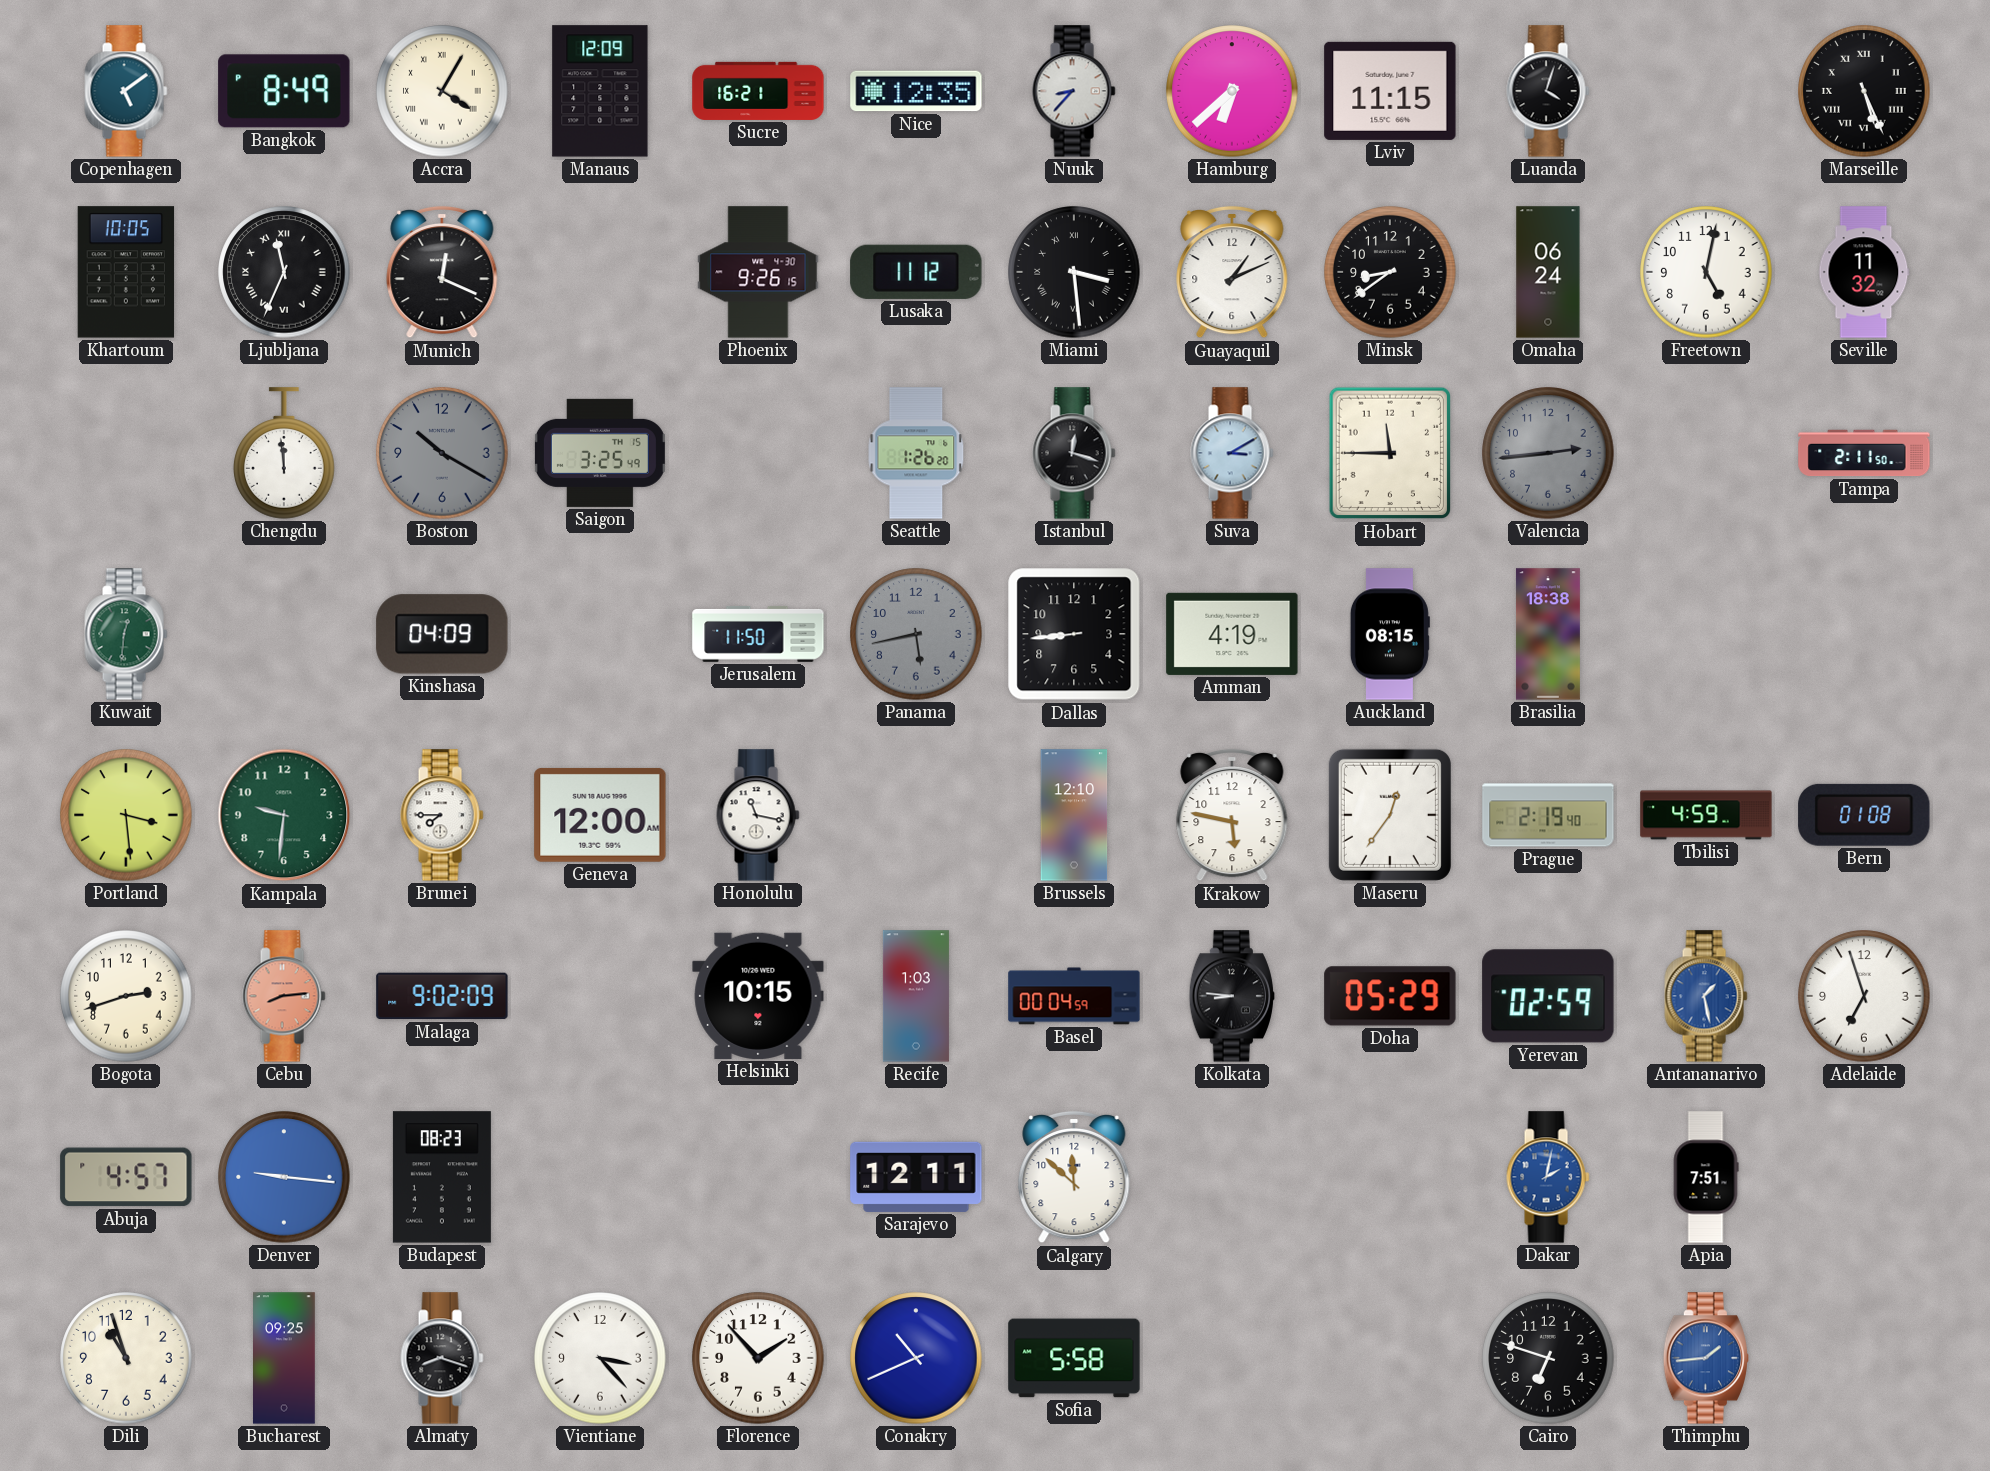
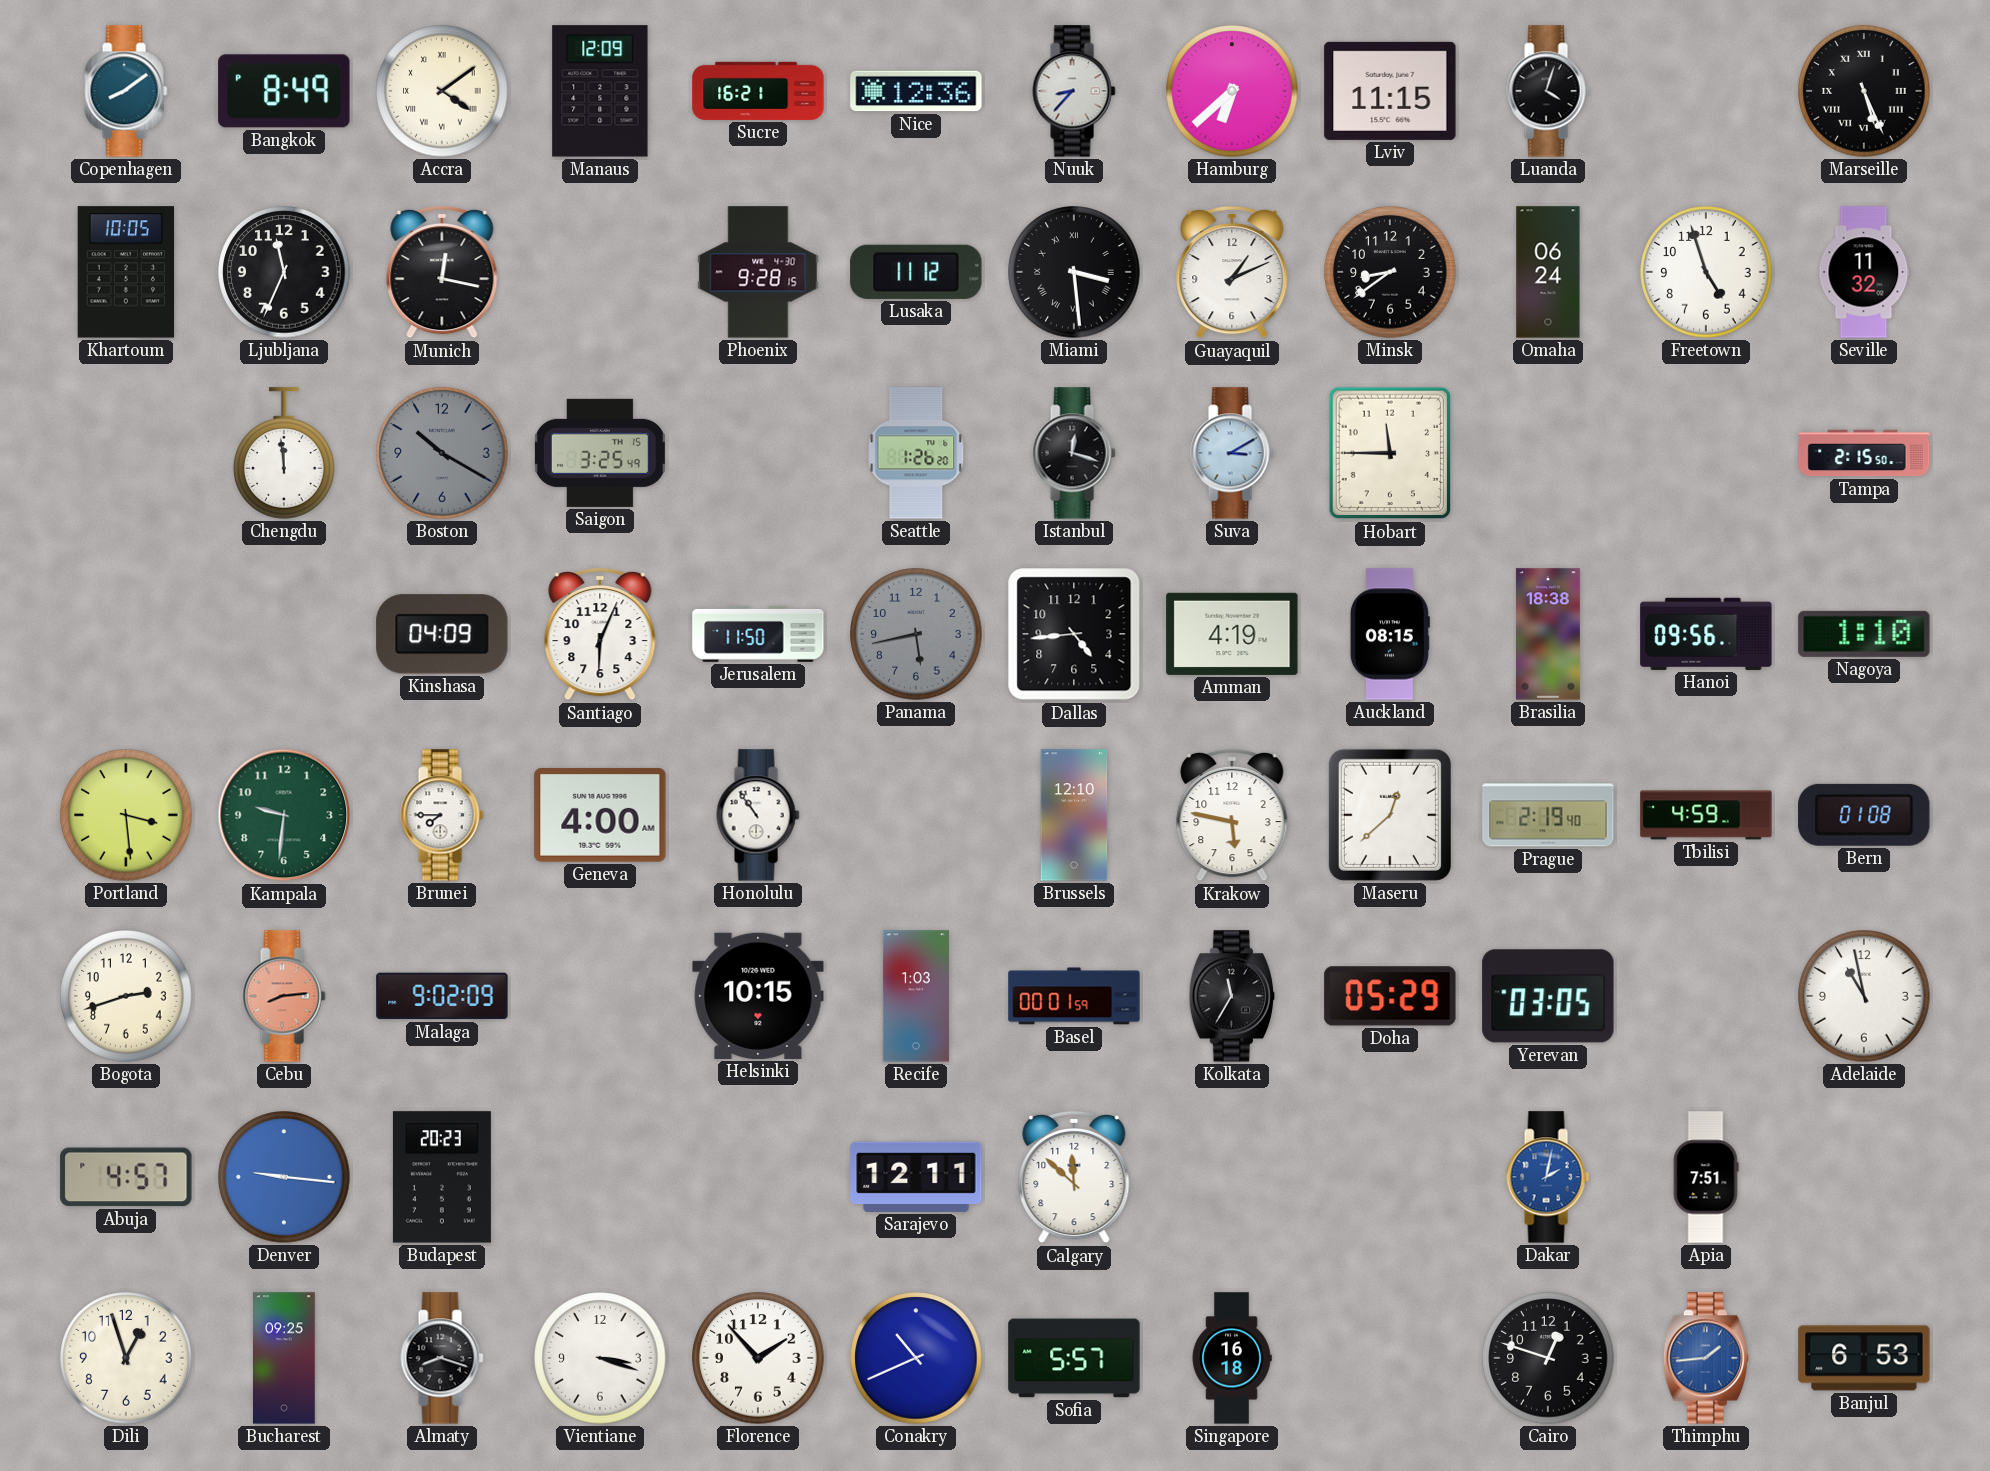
Copenhagen: 5:09 -> 8:09 (126, 91)
Accra: 4:05 -> 4:09 (442, 91)
Nice: 12:35 -> 12:36 (916, 91)
Ljubljana numerals: Roman -> Arabic (284, 272)
Munich: 12:19 -> 12:17 (442, 272)
Phoenix: 9:26 -> 9:28 (758, 272)
Freetown: 5:02 -> 4:57 (1706, 272)
Valencia: 2:44 -> none (1548, 453)
Tampa: 2:11 -> 2:15 (1864, 453)
Kuwait: 12:31 -> none (126, 634)
Santiago: none -> 6:04 (600, 634)
Dallas: 8:44 -> 4:44 (1074, 634)
Hanoi: none -> 09:56 (1706, 634)
Nagoya: none -> 1:10 (1864, 634)
Geneva: 12:00 -> 4:00 (600, 815)
Honolulu: 11:17 -> 10:54 (758, 815)
Maseru: 12:36 -> 12:38 (1390, 815)
Basel: 00:04 -> 00:01 (1074, 996)
Kolkata: 8:46 -> 11:35 (1231, 996)
Yerevan: 02:59 -> 03:05 (1548, 996)
Antananarivo: 1:28 -> none (1706, 996)
Adelaide: 6:57 -> 10:58 (1864, 996)
Budapest: 08:23 -> 20:23 (442, 1177)
Dili: 10:57 -> 12:57 (126, 1358)
Vientiane: 3:23 -> 3:18 (600, 1358)
Sofia: 5:58 -> 5:57 (1074, 1358)
Singapore: none -> 16:18 (1232, 1358)
Cairo: 6:48 -> 12:48 (1548, 1358)
Banjul: none -> 6:53 (1864, 1358)
